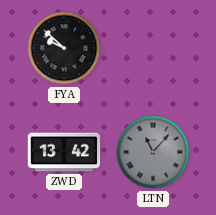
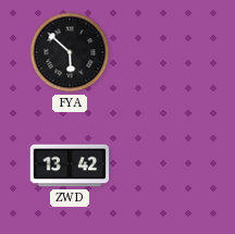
FYA: 9:52 -> 5:52 (70, 52)
LTN: 11:07 -> none (153, 152)
